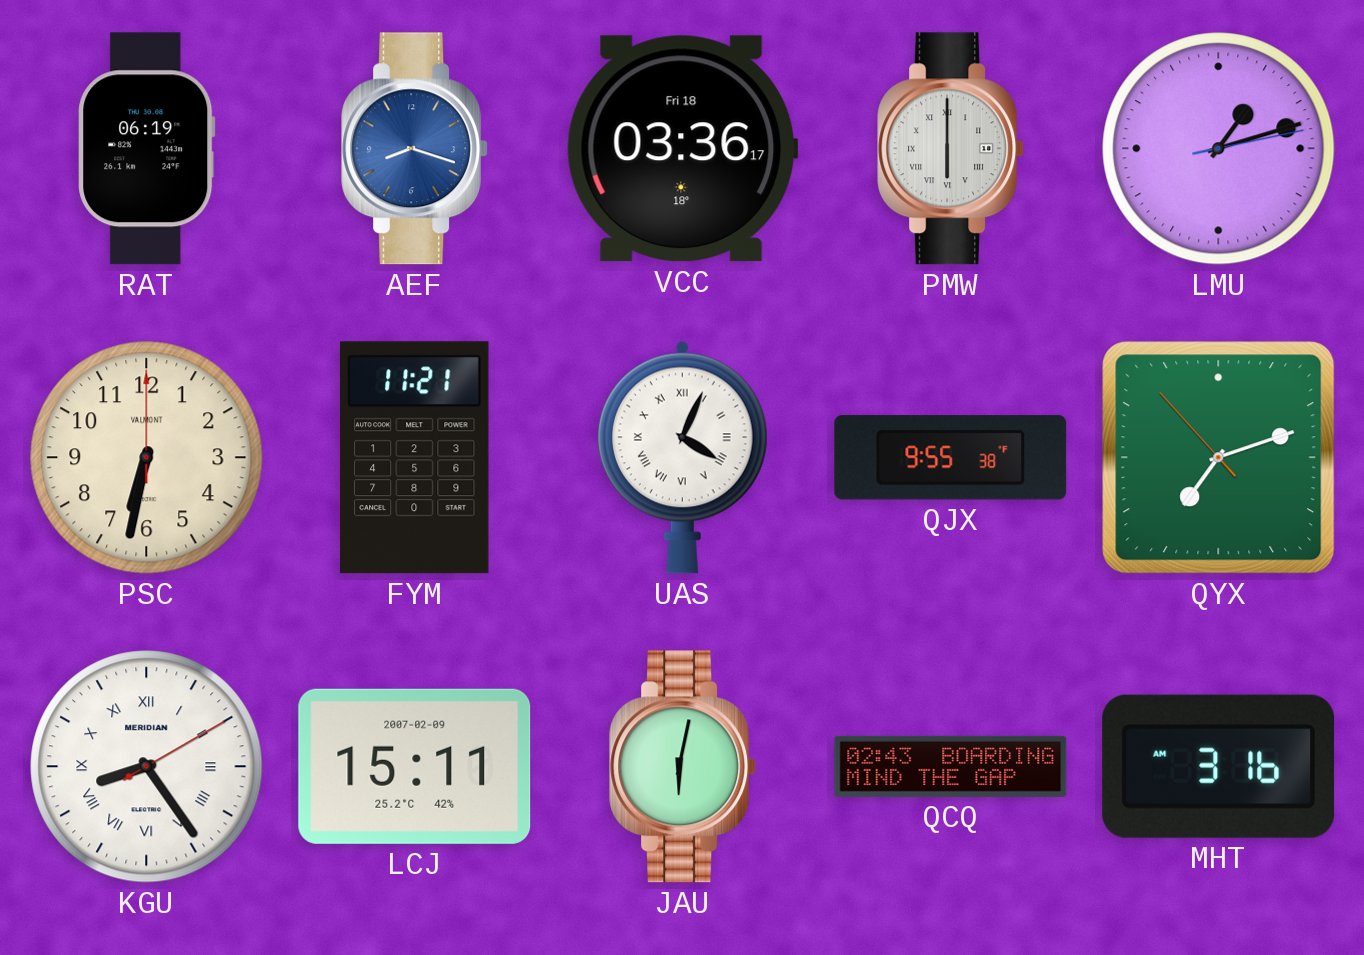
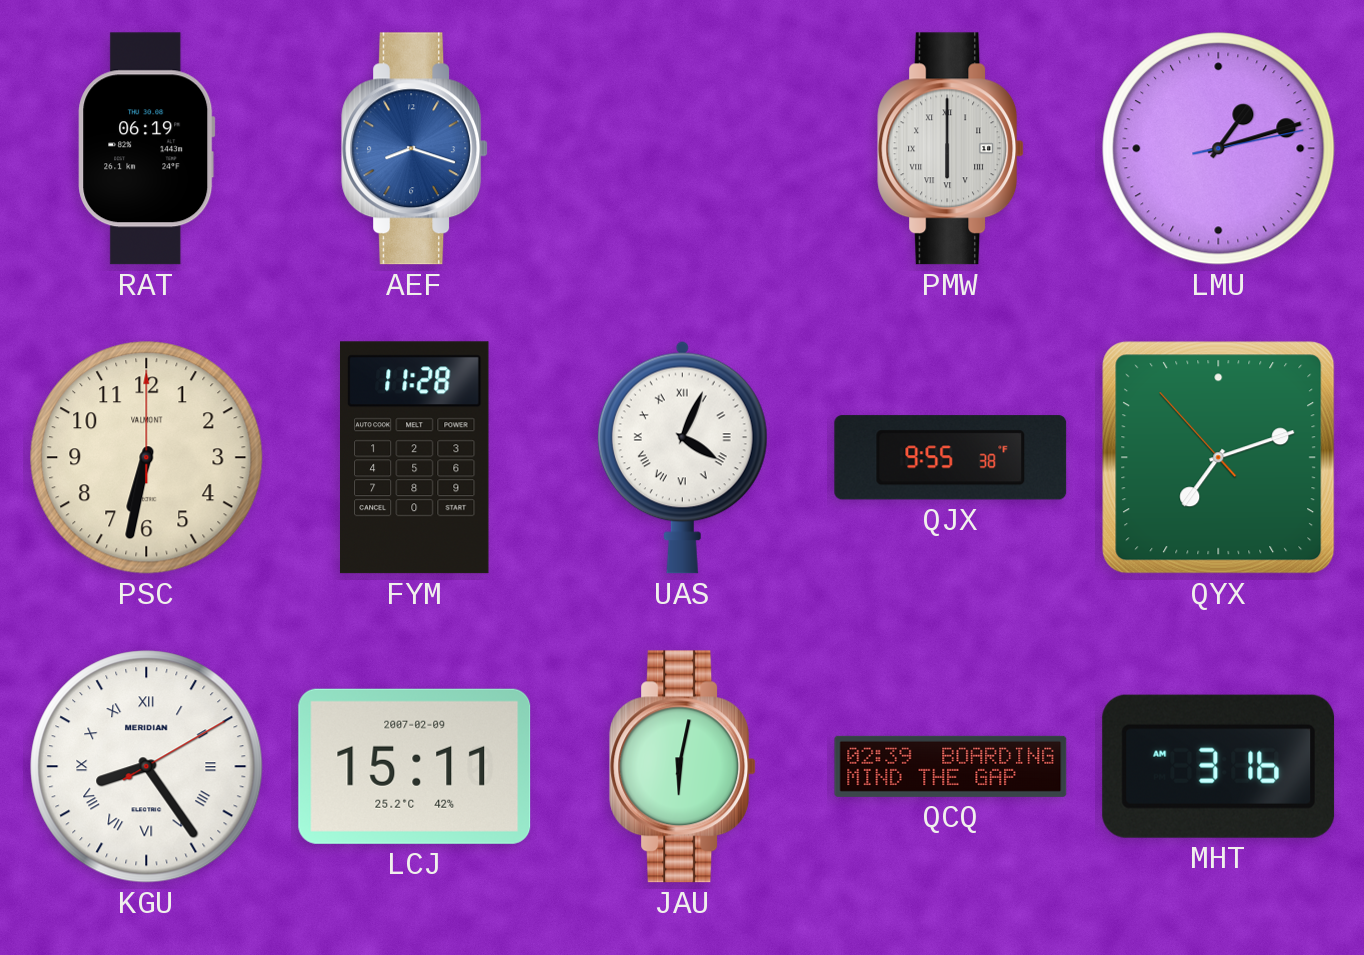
VCC: 03:36 -> none (682, 149)
FYM: 11:21 -> 11:28 (415, 458)
QCQ: 02:43 -> 02:39 (951, 766)
